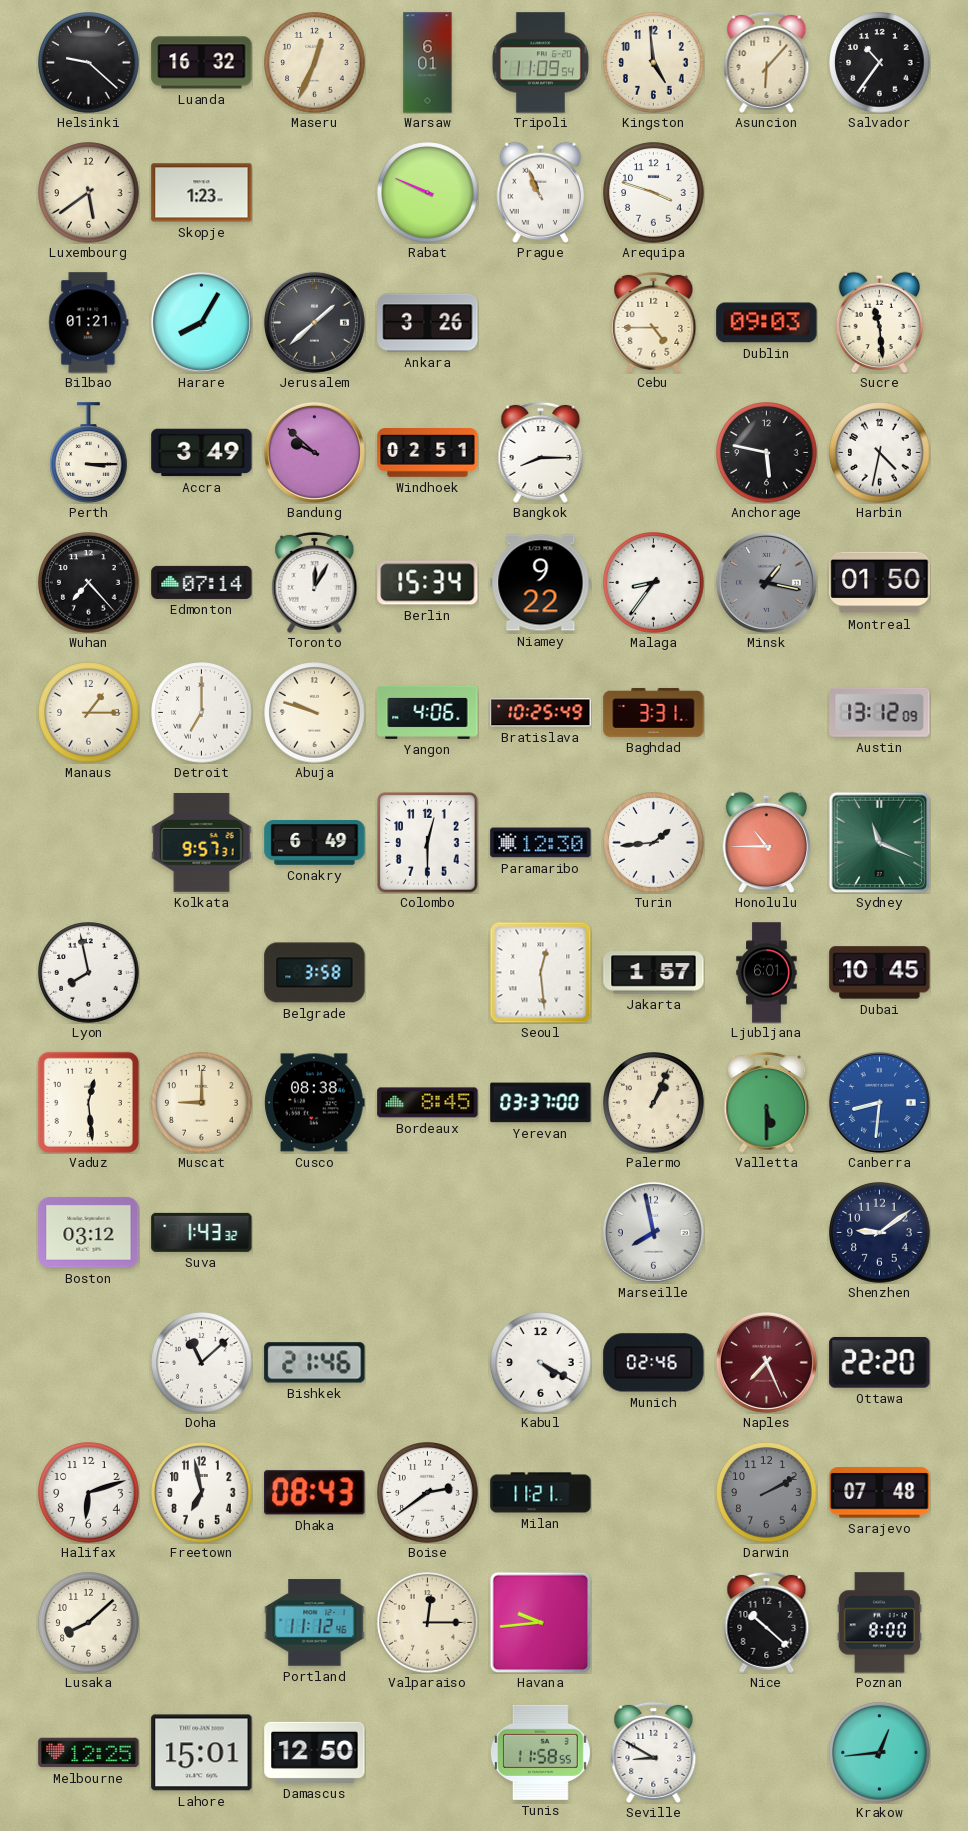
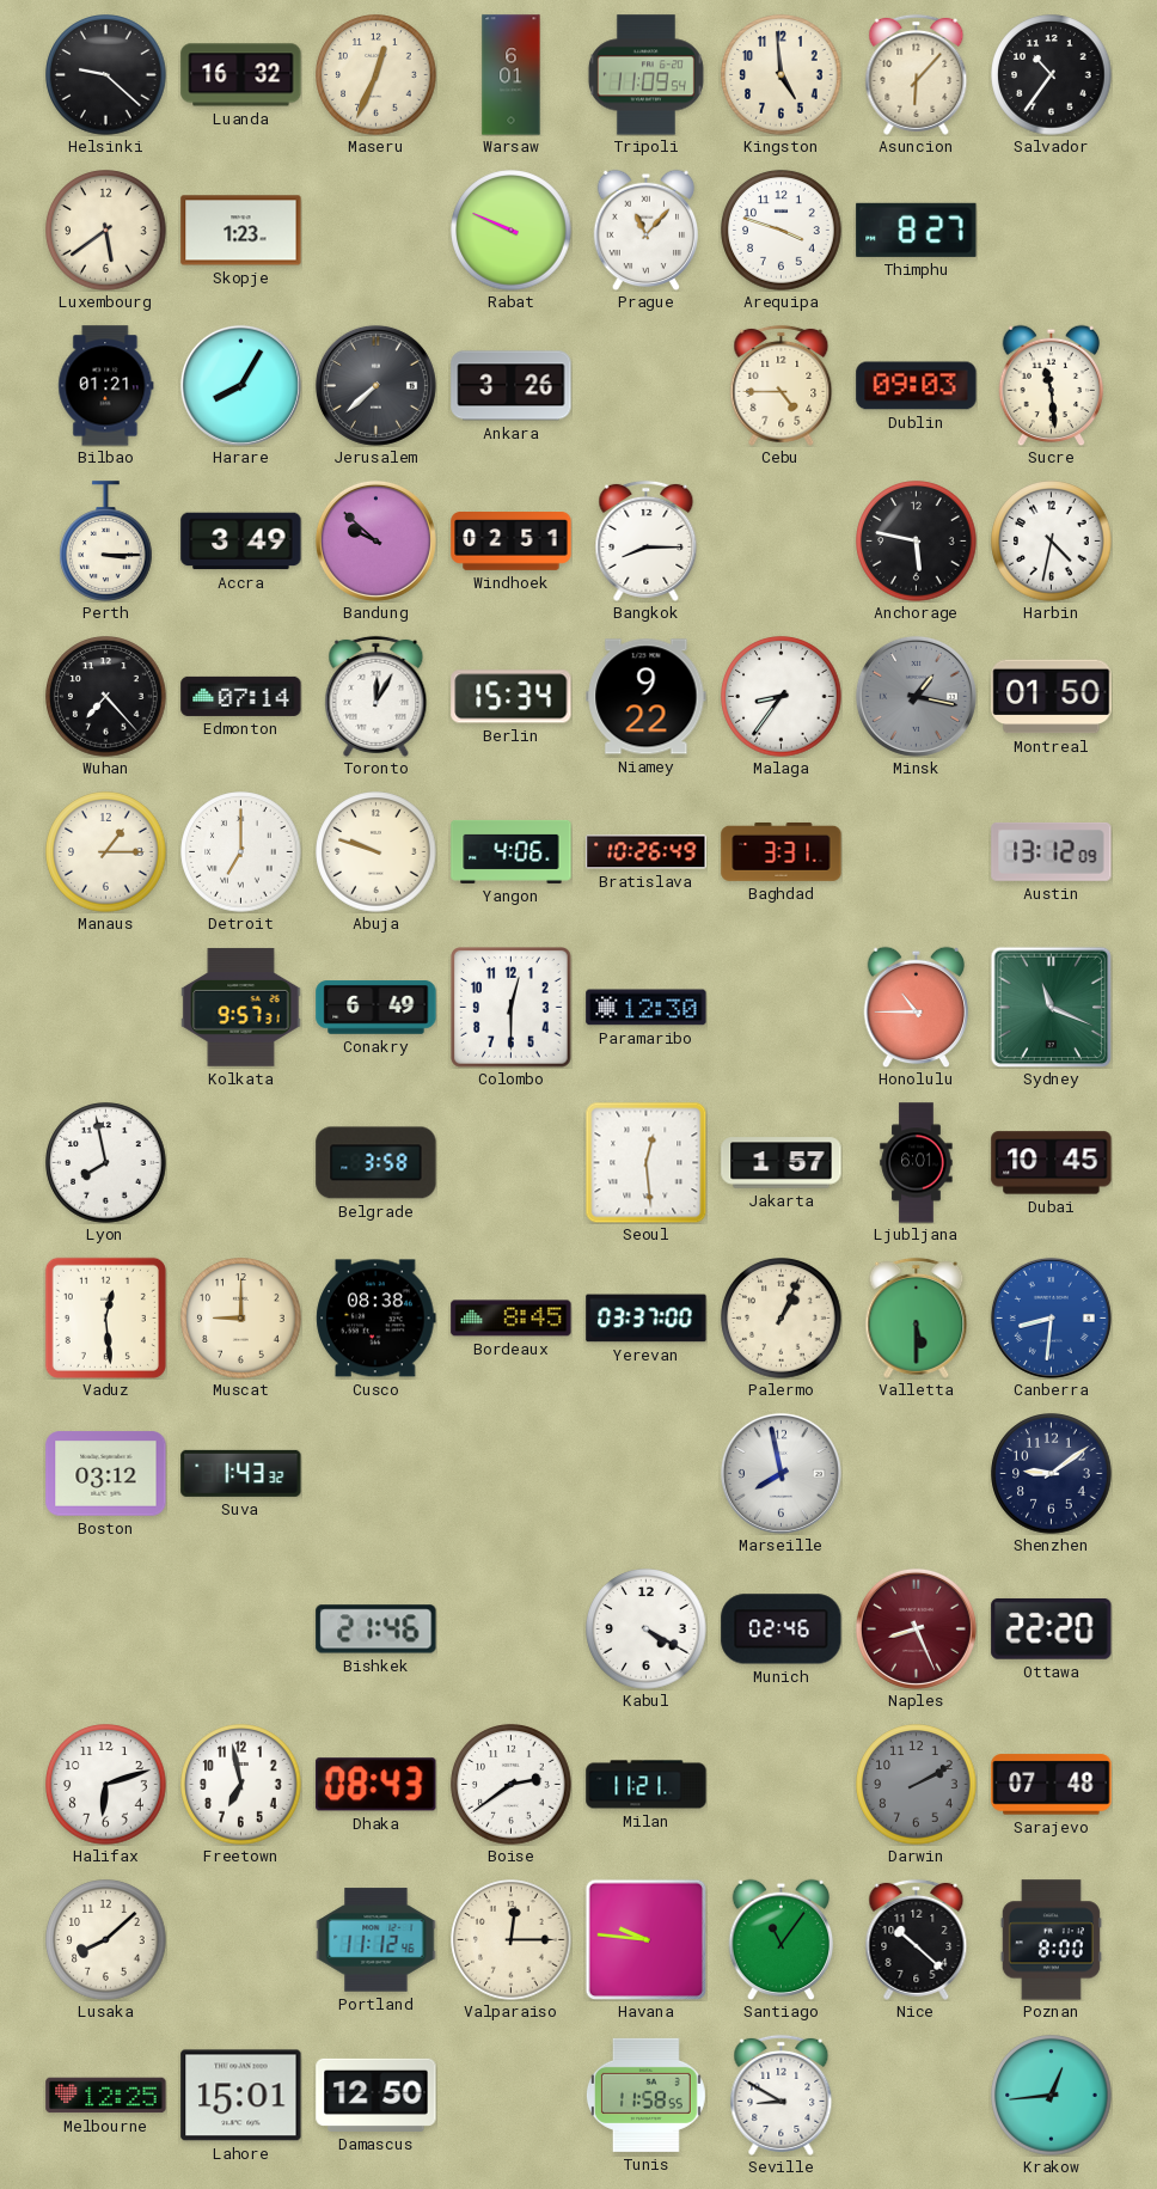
Prague: 10:56 -> 11:07 (647, 230)
Thimphu: none -> 8:27 (917, 230)
Jerusalem: 1:38 -> 7:38 (375, 385)
Bratislava: 10:25 -> 10:26 (647, 852)
Turin: 1:44 -> none (654, 843)
Doha: 11:08 -> none (202, 1363)
Naples: 7:26 -> 8:26 (916, 1628)
Havana: 9:44 -> 9:46 (645, 1939)
Santiago: none -> 11:06 (782, 1939)
